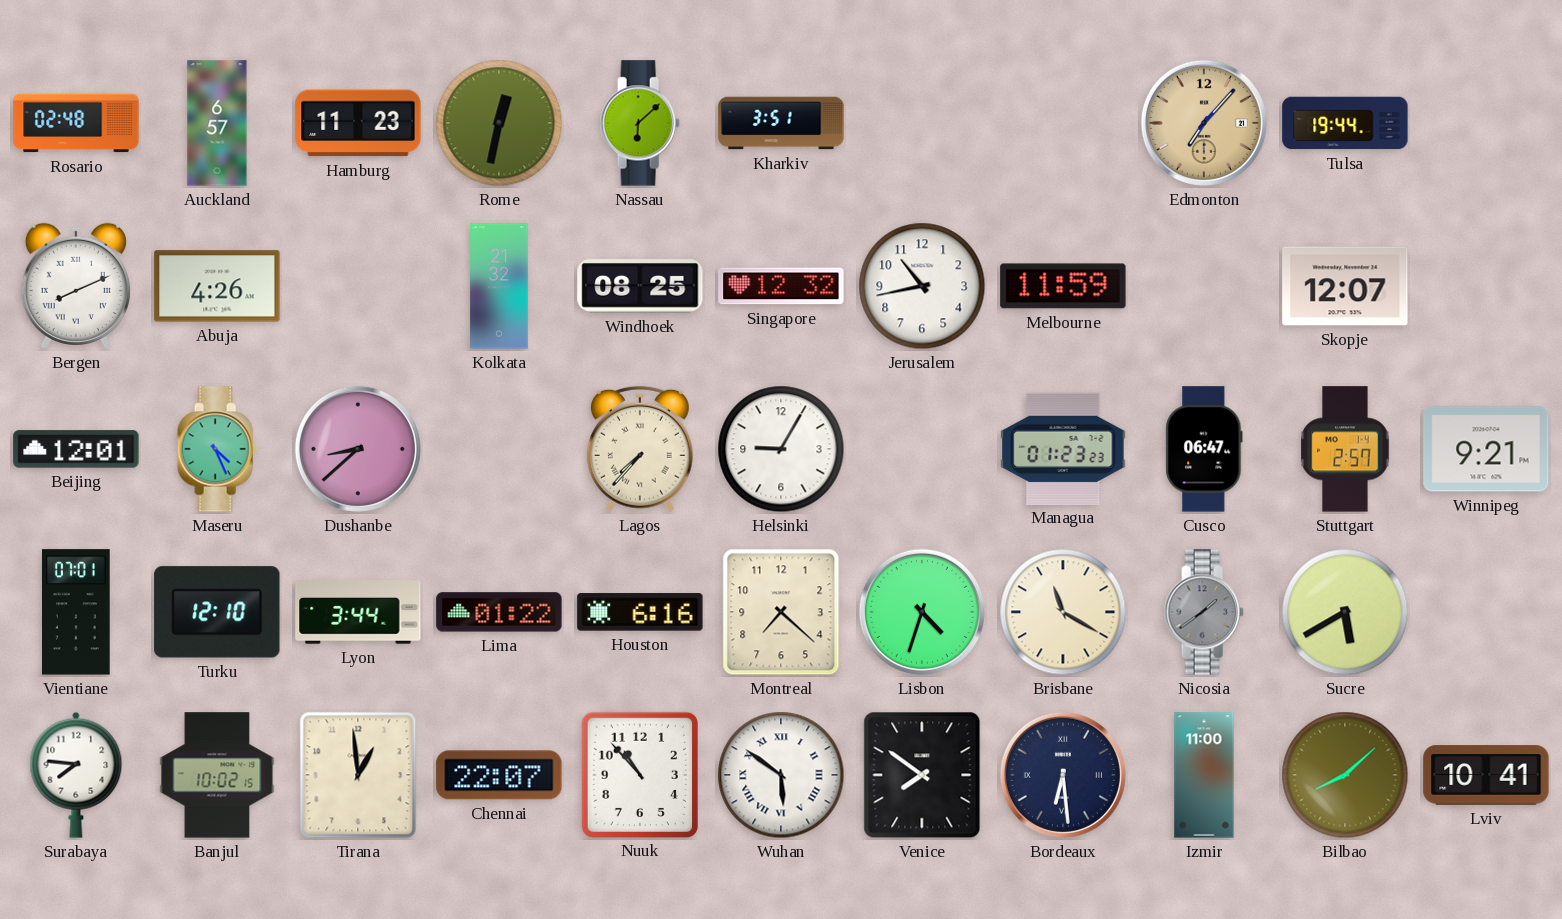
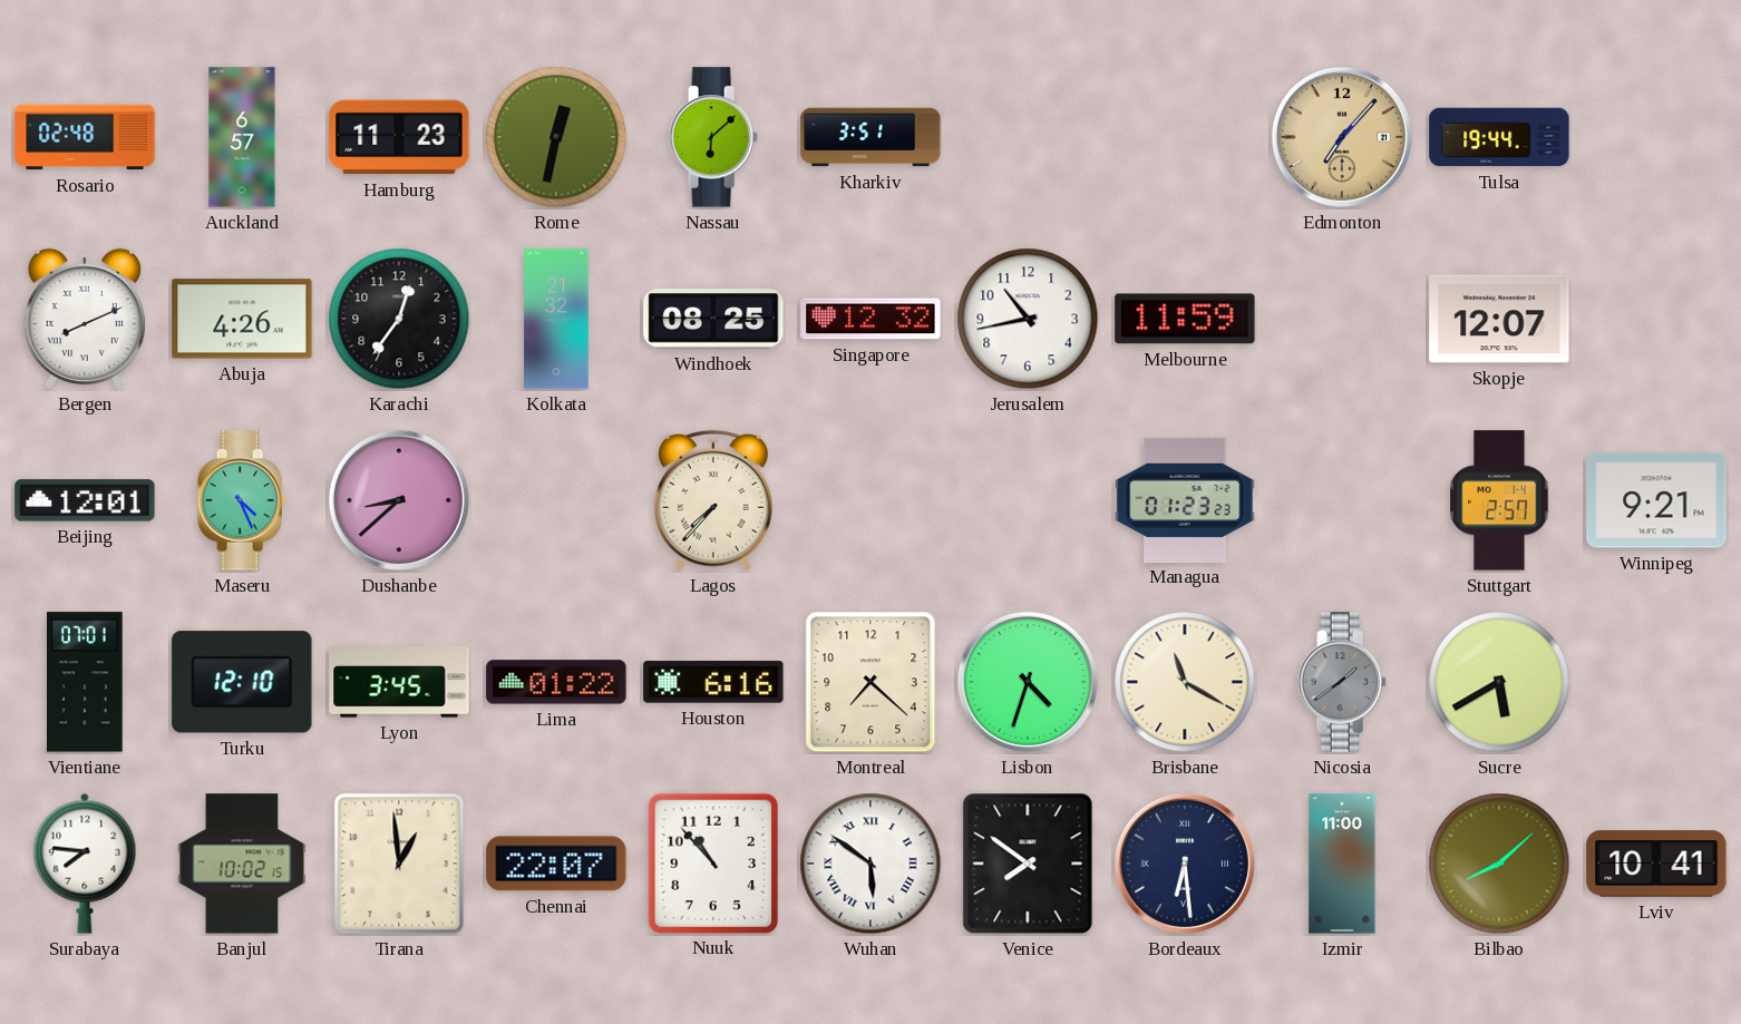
Karachi: none -> 12:36 (399, 319)
Helsinki: 9:05 -> none (781, 449)
Cusco: 06:47 -> none (1204, 449)
Lyon: 3:44 -> 3:45 (399, 682)
